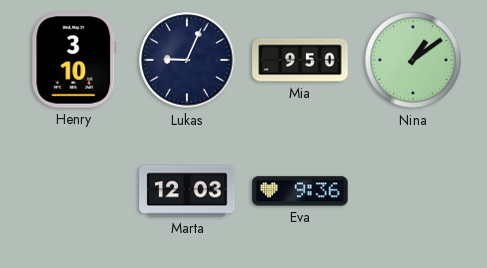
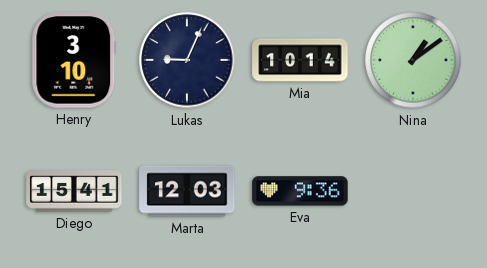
Mia: 9:50 -> 10:14 (300, 60)
Diego: none -> 15:41 (74, 191)
